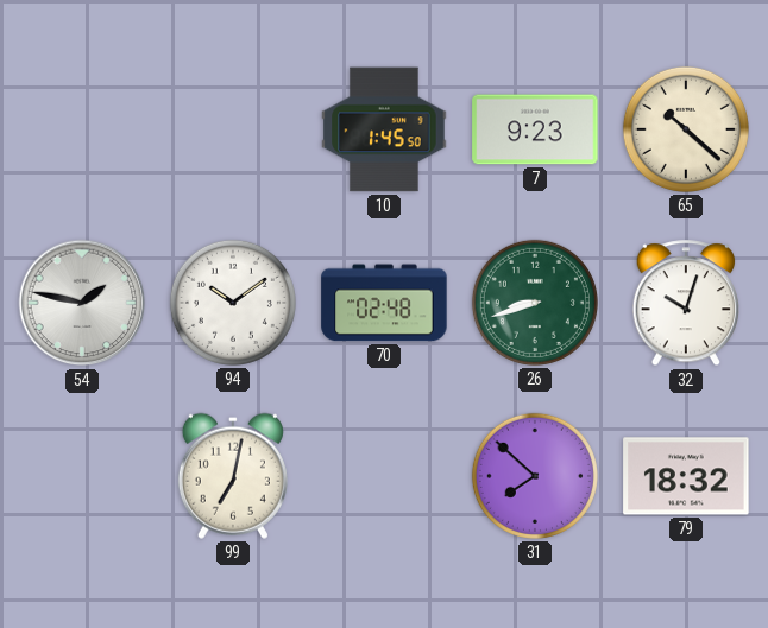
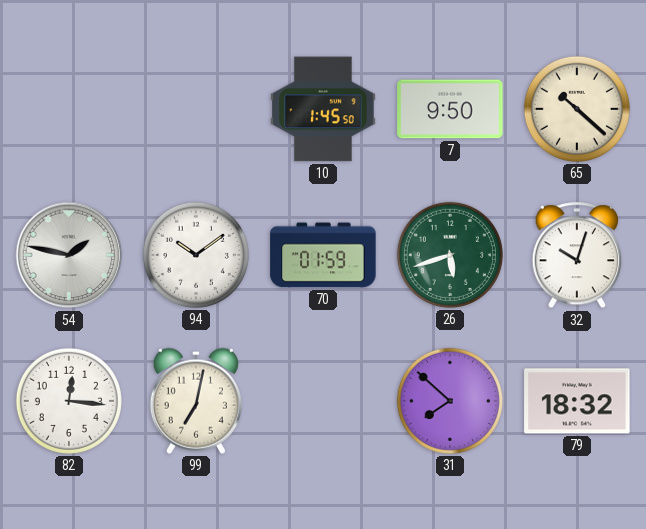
7: 9:23 -> 9:50 (450, 109)
70: 02:48 -> 01:59 (323, 255)
26: 8:42 -> 5:42 (450, 255)
82: none -> 12:16 (69, 401)
